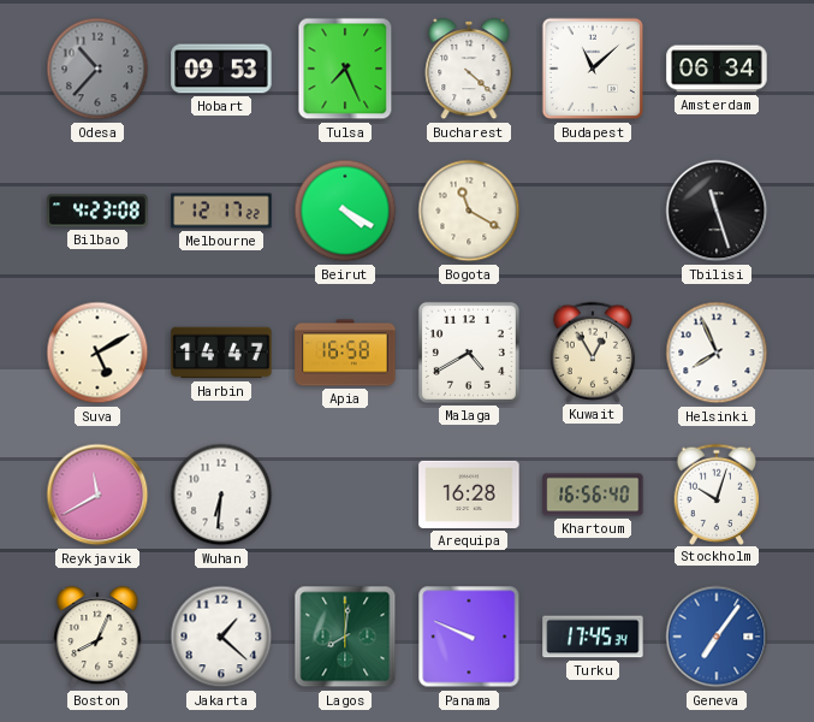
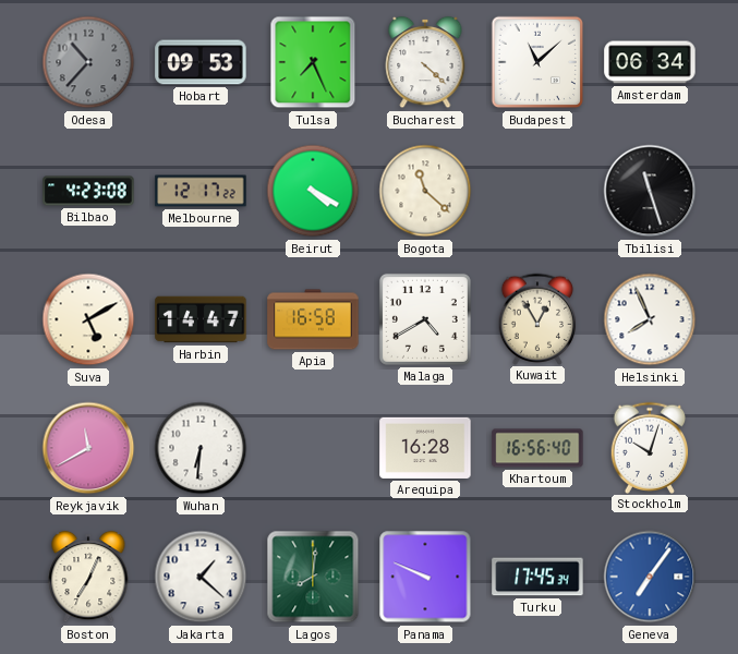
Bogota: 11:20 -> 11:22 (425, 191)
Boston: 8:04 -> 7:04 (88, 577)
